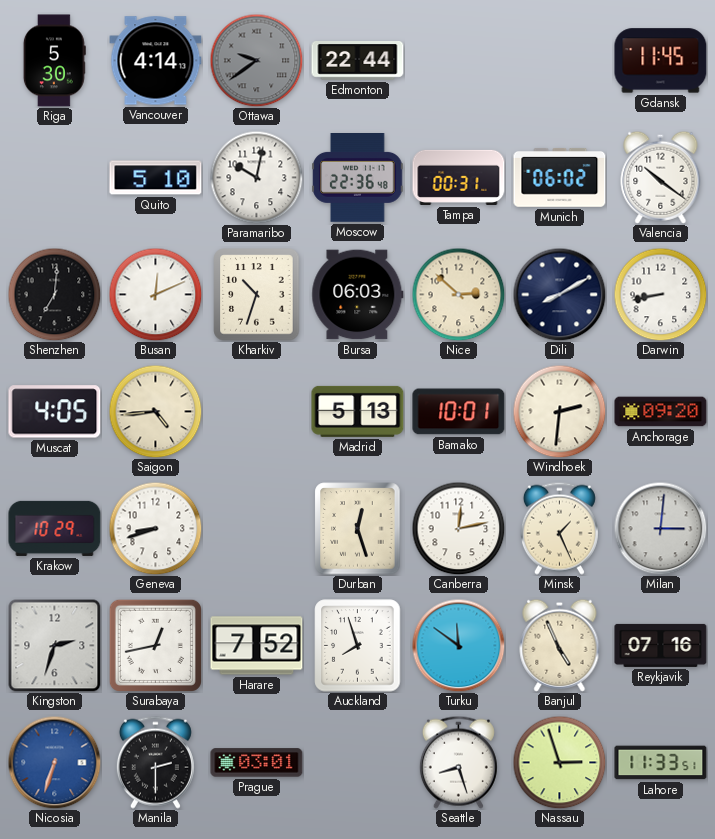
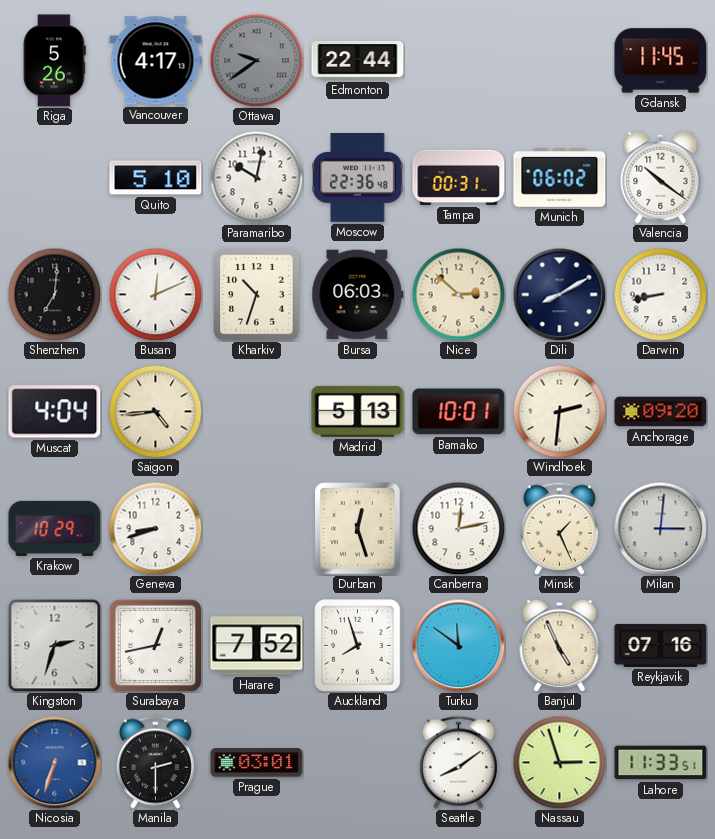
Riga: 5:30 -> 5:26 (54, 61)
Vancouver: 4:14 -> 4:17 (156, 61)
Muscat: 4:05 -> 4:04 (55, 412)
Seattle: 8:27 -> 8:09 (458, 762)
